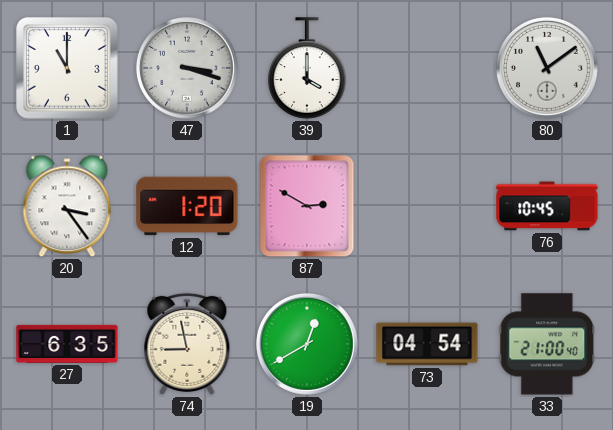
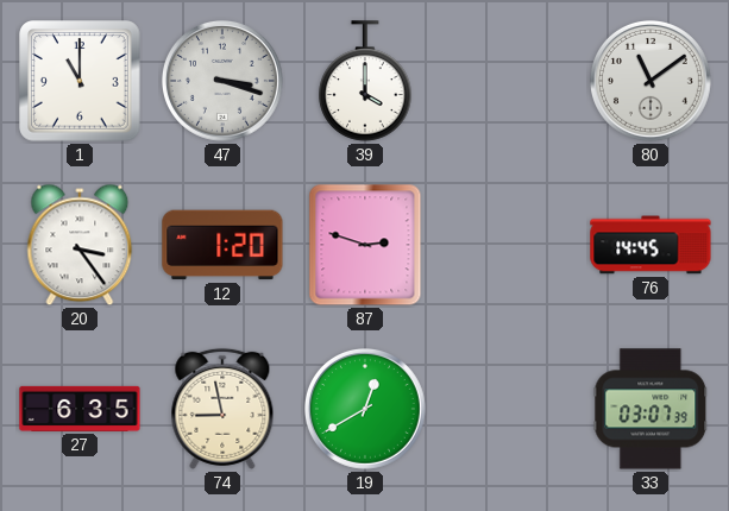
87: 2:50 -> 2:48 (365, 245)
76: 10:45 -> 14:45 (651, 245)
73: 04:54 -> none (427, 344)
33: 21:00 -> 03:07 (651, 409)
